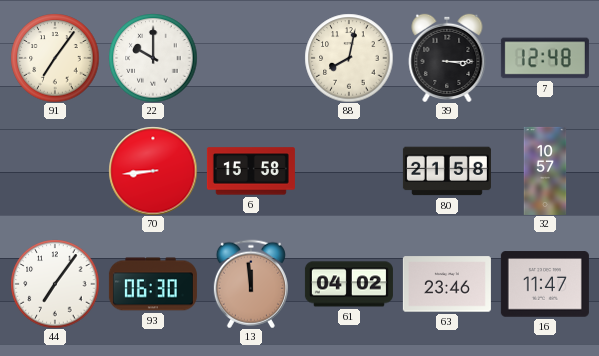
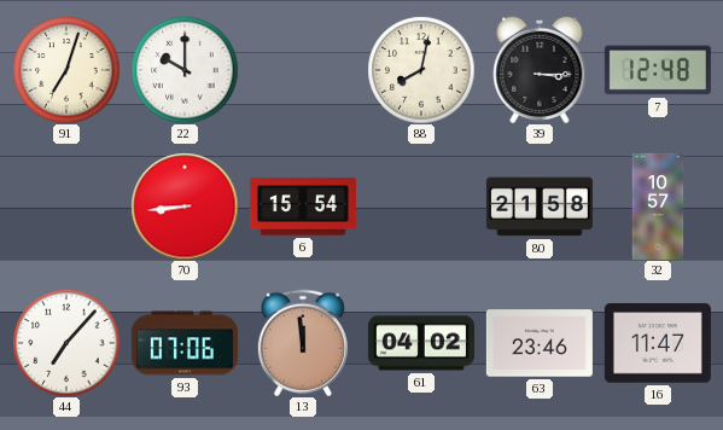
91: 7:06 -> 7:03 (66, 70)
6: 15:58 -> 15:54 (303, 207)
44: 7:06 -> 7:07 (66, 343)
93: 06:30 -> 07:06 (185, 343)
